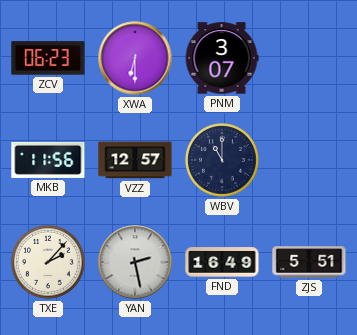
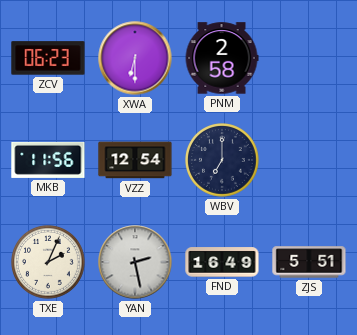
PNM: 3:07 -> 2:58 (222, 58)
VZZ: 12:57 -> 12:54 (135, 160)
WBV: 11:00 -> 7:00 (223, 161)
TXE: 2:07 -> 2:04 (49, 263)
